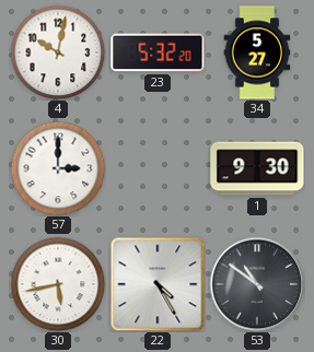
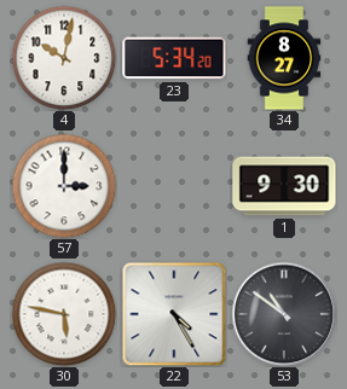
23: 5:32 -> 5:34 (174, 58)
34: 5:27 -> 8:27 (284, 58)
30: 5:43 -> 5:47 (64, 314)
